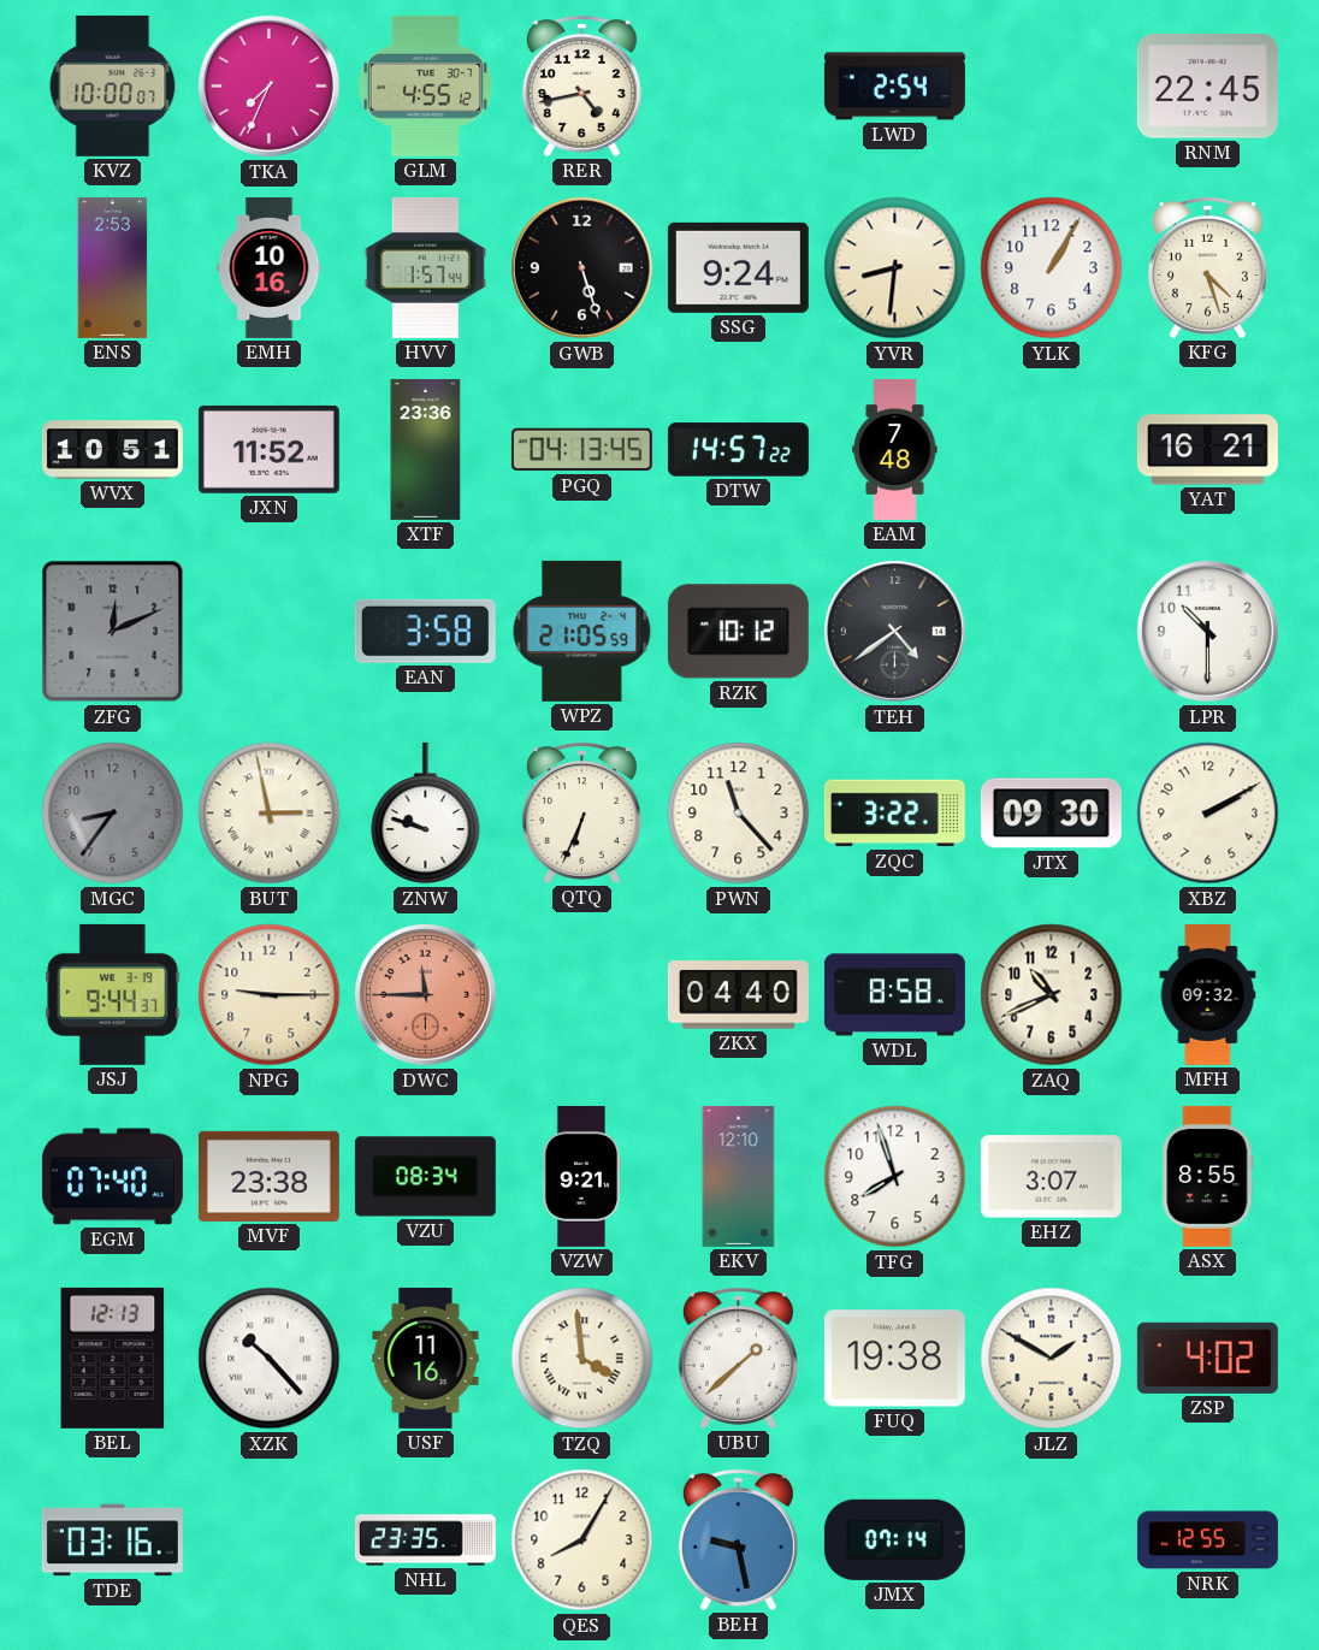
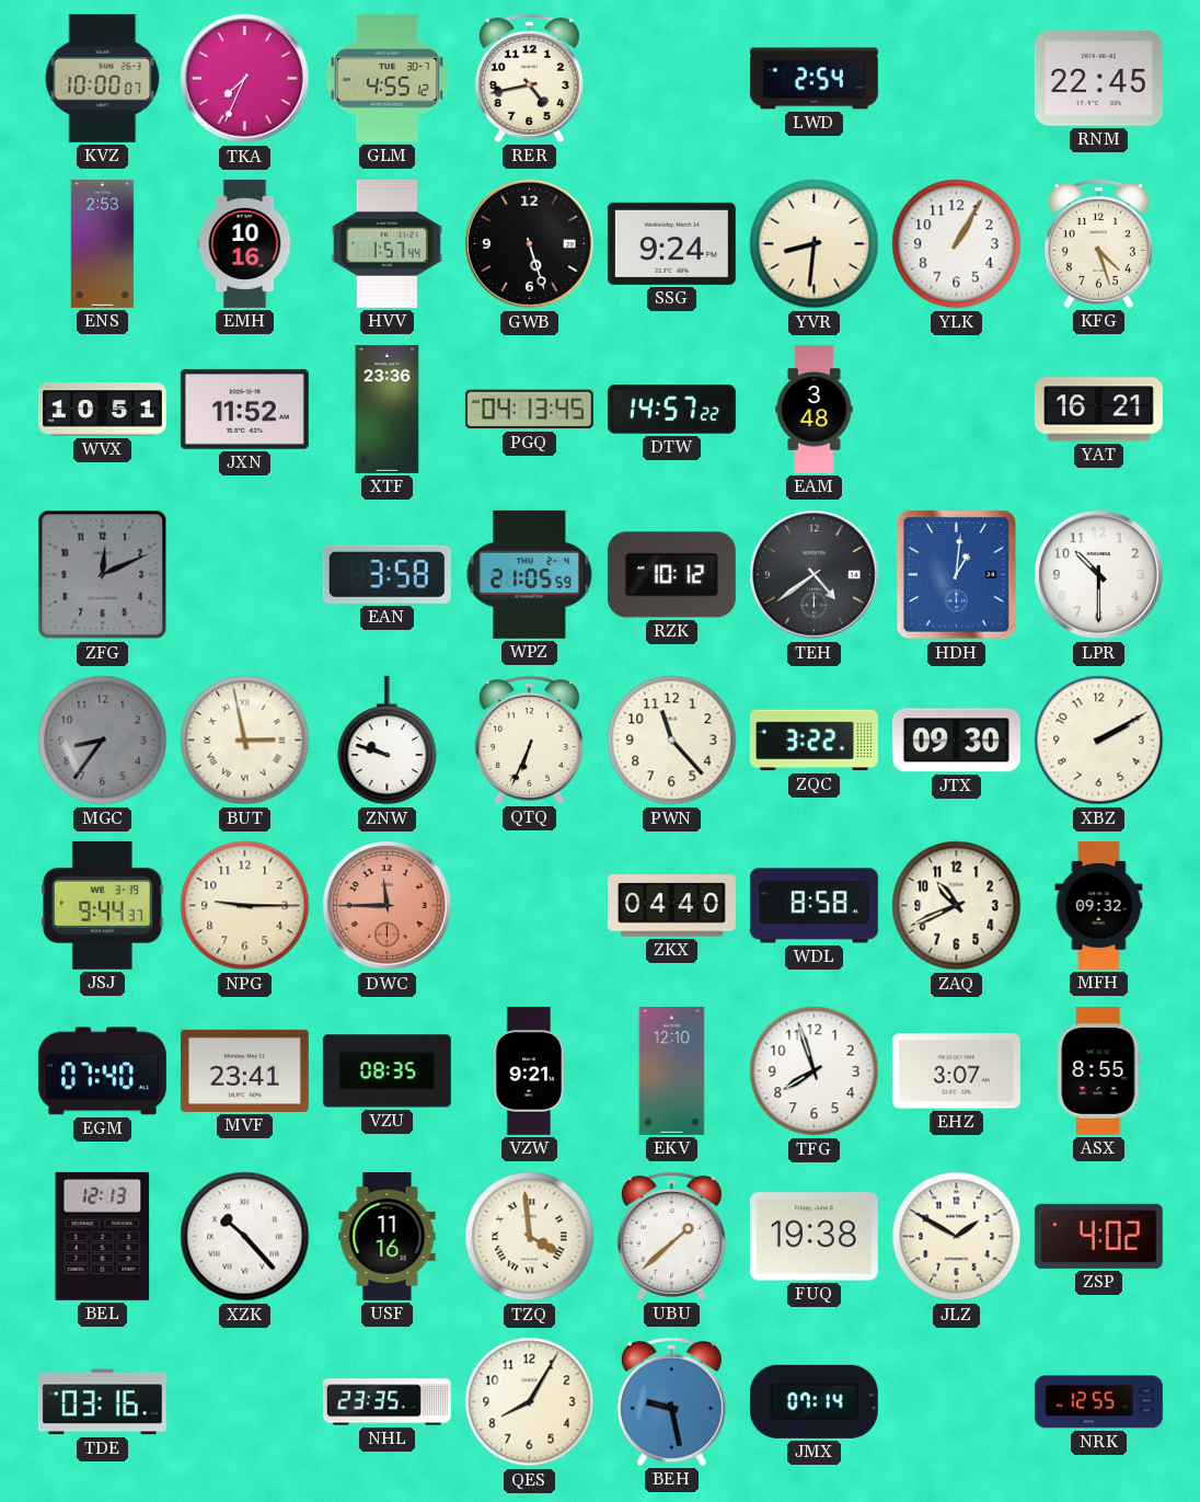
EAM: 7:48 -> 3:48 (815, 409)
HDH: none -> 1:01 (956, 575)
MVF: 23:38 -> 23:41 (244, 1070)
VZU: 08:34 -> 08:35 (386, 1071)
